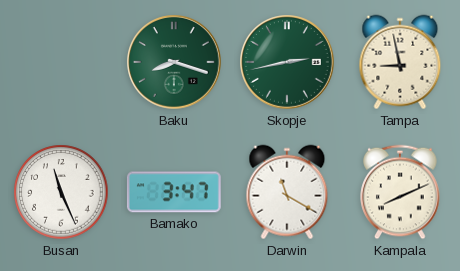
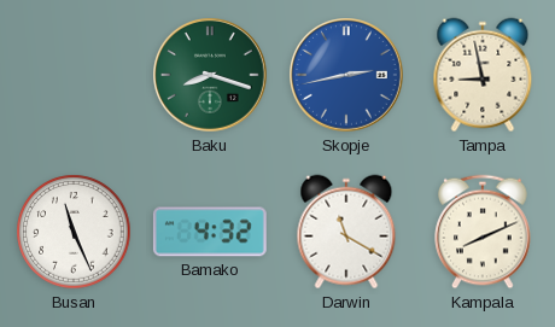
Skopje dial: green -> blue (347, 76)
Bamako: 3:47 -> 4:32 (210, 232)
